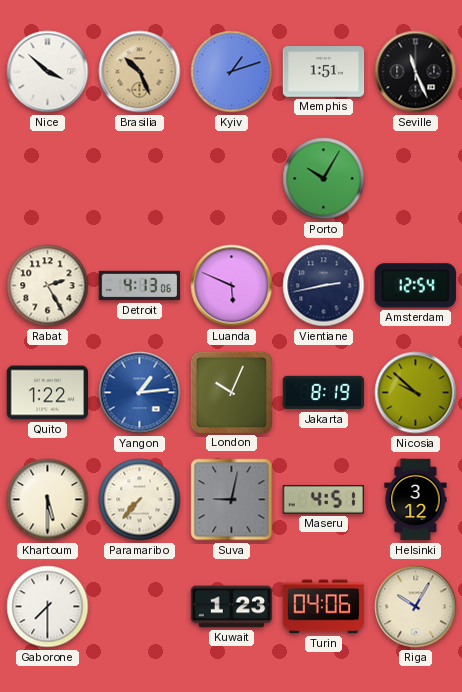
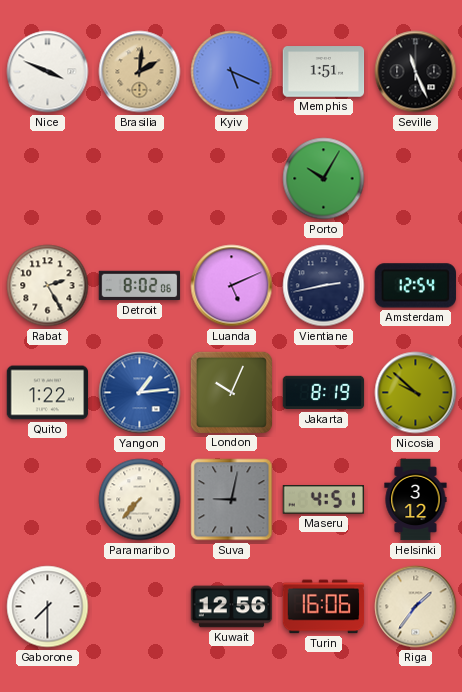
Nice: 3:52 -> 3:49 (48, 72)
Brasilia: 10:26 -> 2:01 (140, 72)
Kyiv: 1:12 -> 5:19 (232, 72)
Detroit: 4:13 -> 8:02 (140, 286)
Luanda: 5:49 -> 5:11 (232, 286)
Khartoum: 5:30 -> none (48, 500)
Kuwait: 1:23 -> 12:56 (232, 607)
Turin: 04:06 -> 16:06 (324, 607)
Riga: 10:05 -> 1:36 (416, 607)
